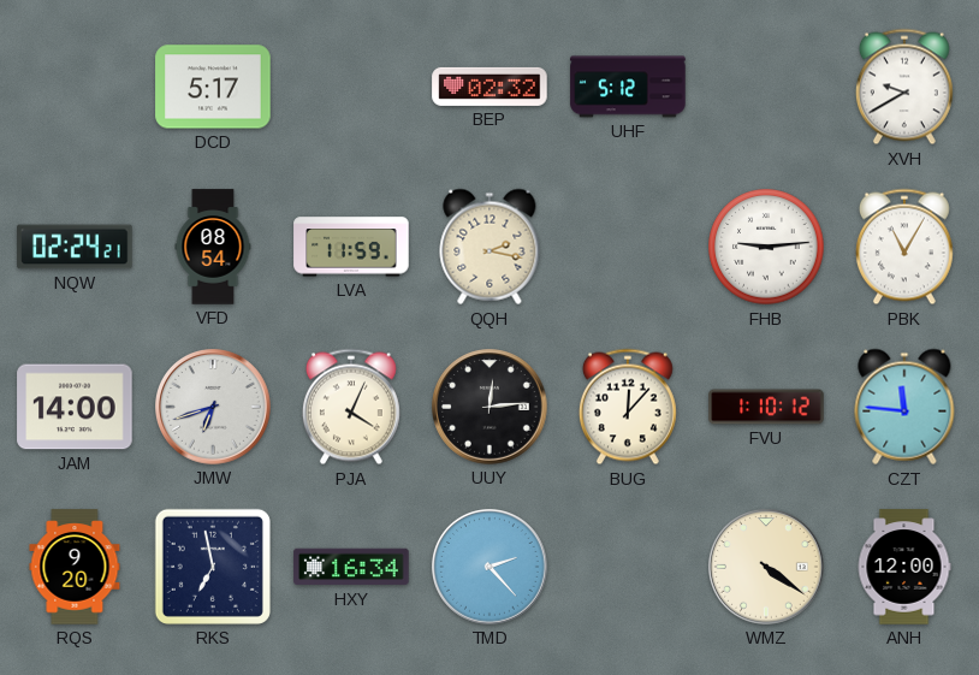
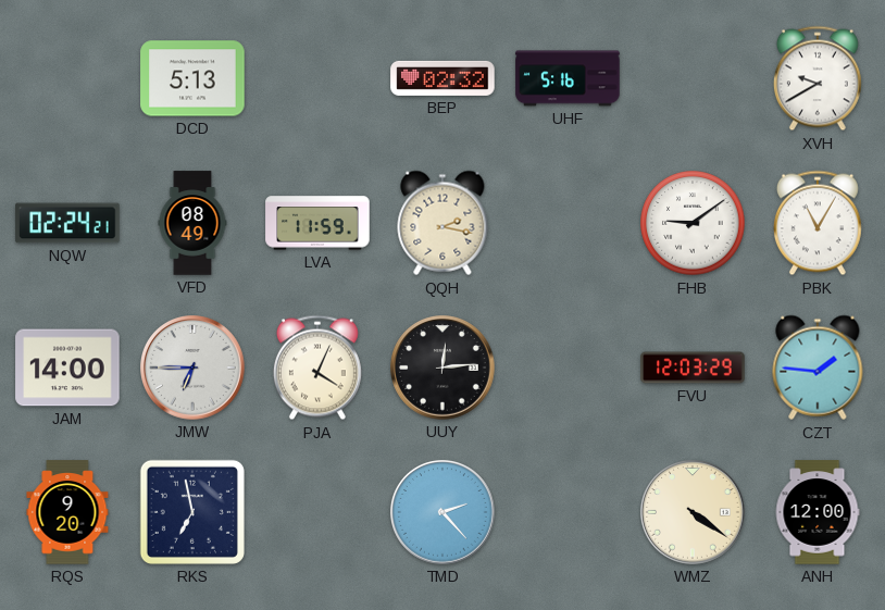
DCD: 5:17 -> 5:13 (192, 78)
UHF: 5:12 -> 5:16 (568, 78)
VFD: 08:54 -> 08:49 (192, 223)
FHB: 9:14 -> 9:09 (693, 223)
JMW: 6:42 -> 6:45 (194, 369)
BUG: 12:07 -> none (628, 407)
FVU: 1:10 -> 12:03 (693, 368)
CZT: 11:46 -> 1:46 (818, 368)
HXY: 16:34 -> none (351, 567)
